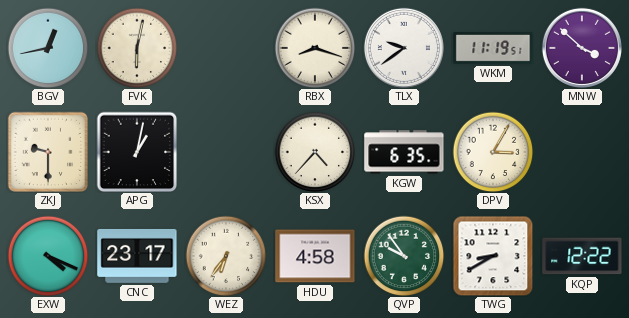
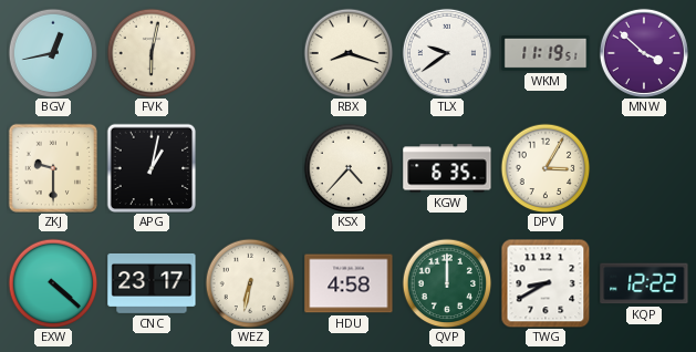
EXW: 4:19 -> 4:22 (53, 283)
WEZ: 6:36 -> 6:32 (250, 283)
QVP: 9:54 -> 12:00 (447, 283)
